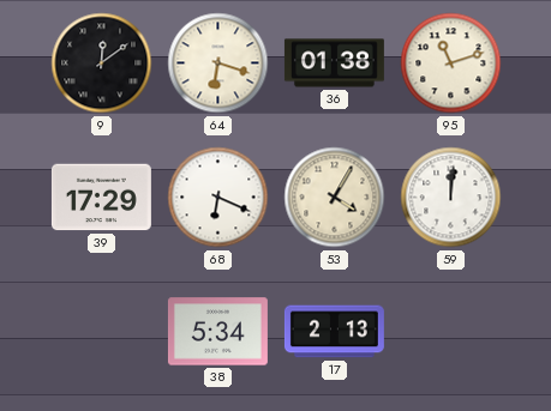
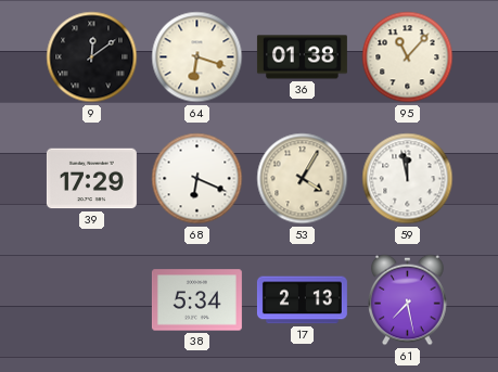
95: 11:12 -> 11:07 (408, 57)
59: 12:01 -> 11:58 (408, 179)
61: none -> 7:28 (408, 300)
